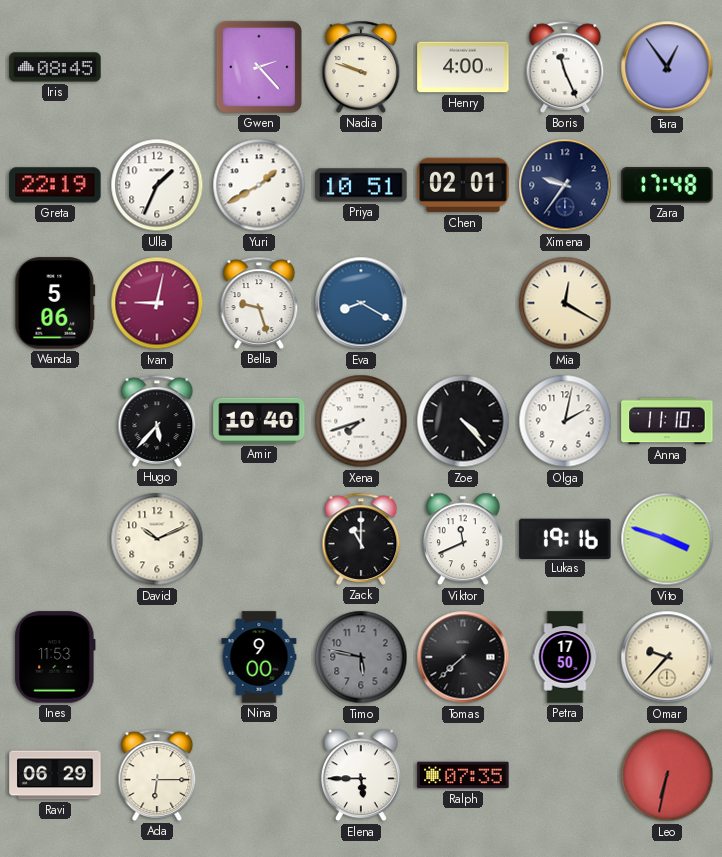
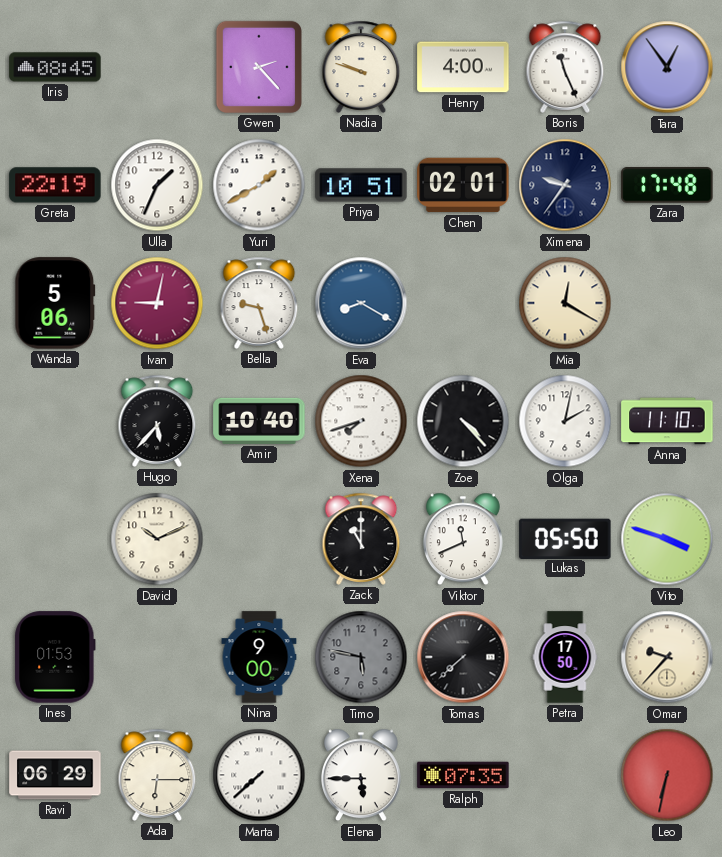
Lukas: 19:16 -> 05:50 (565, 538)
Ines: 11:53 -> 01:53 (55, 657)
Marta: none -> 7:38 (259, 775)
